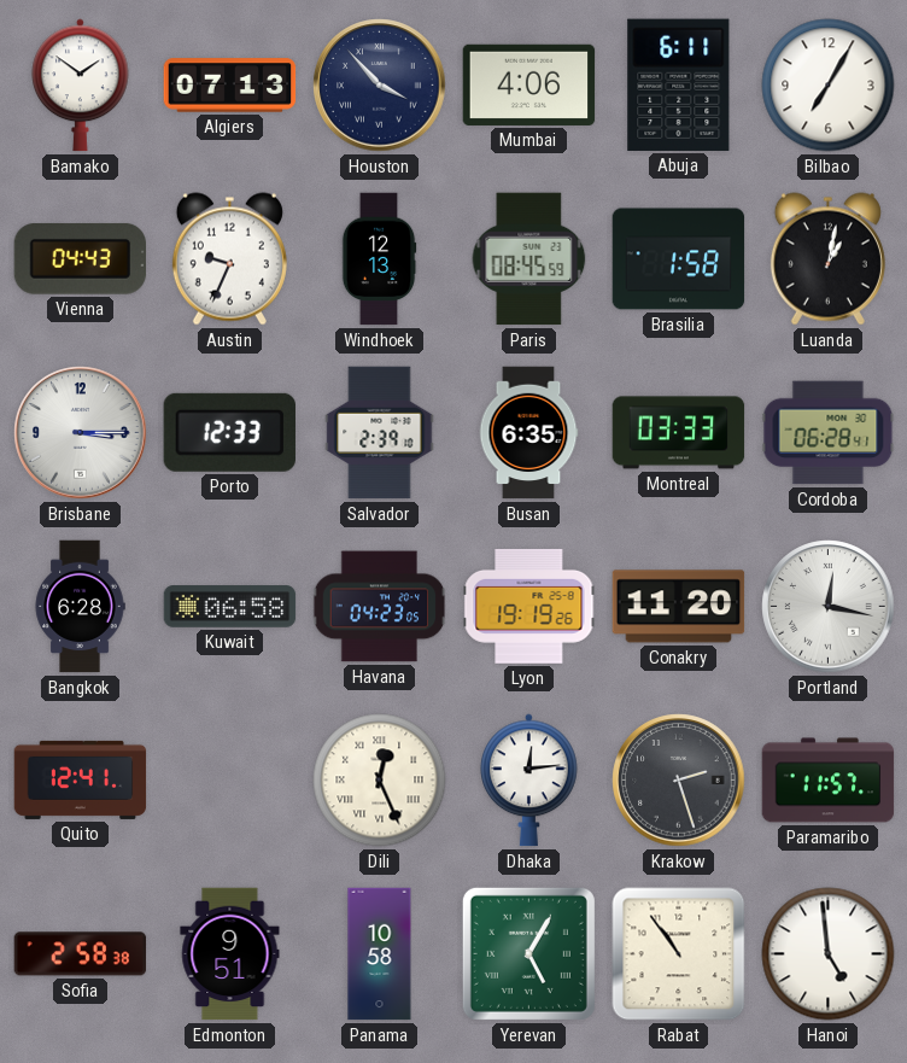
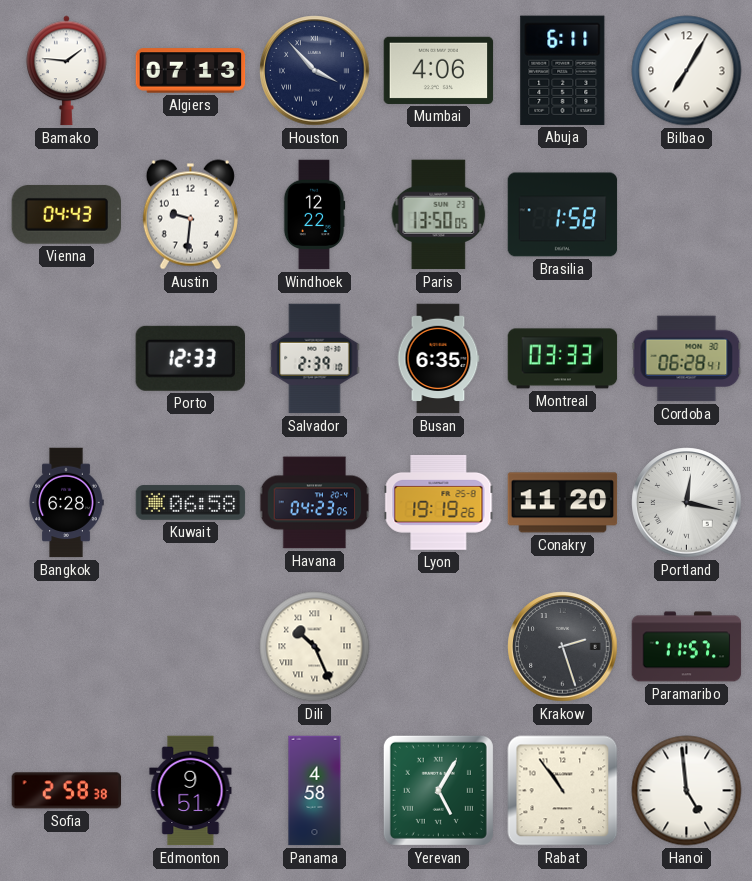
Bamako: 1:51 -> 1:46 (67, 71)
Austin: 9:34 -> 9:31 (190, 215)
Windhoek: 12:13 -> 12:22 (314, 215)
Paris: 08:45 -> 13:50 (439, 215)
Luanda: 1:02 -> none (827, 259)
Brisbane: 3:15 -> none (81, 433)
Quito: 12:41 -> none (81, 779)
Dili: 12:26 -> 10:26 (315, 647)
Dhaka: 12:14 -> none (529, 781)
Panama: 10:58 -> 4:58 (315, 791)
